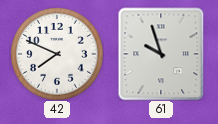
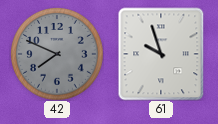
42 dial: white -> grey (57, 54)
